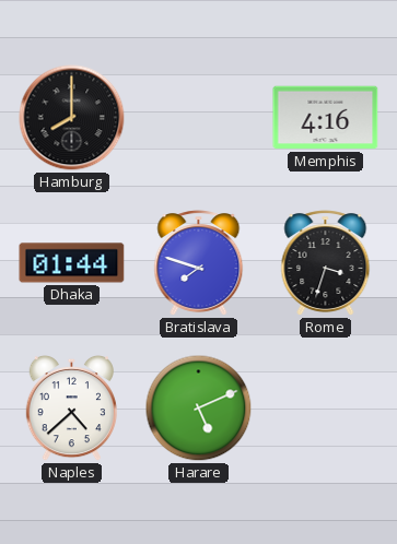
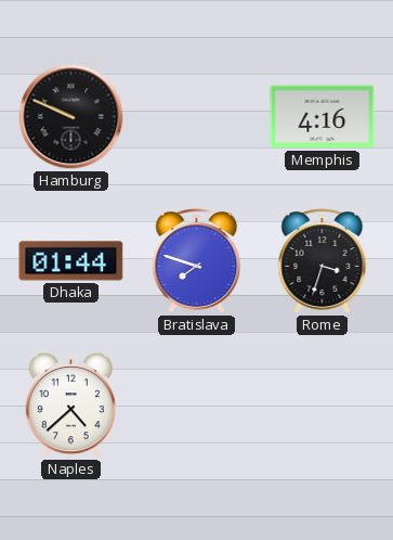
Hamburg: 8:00 -> 9:49 (71, 117)
Harare: 5:11 -> none (199, 409)
